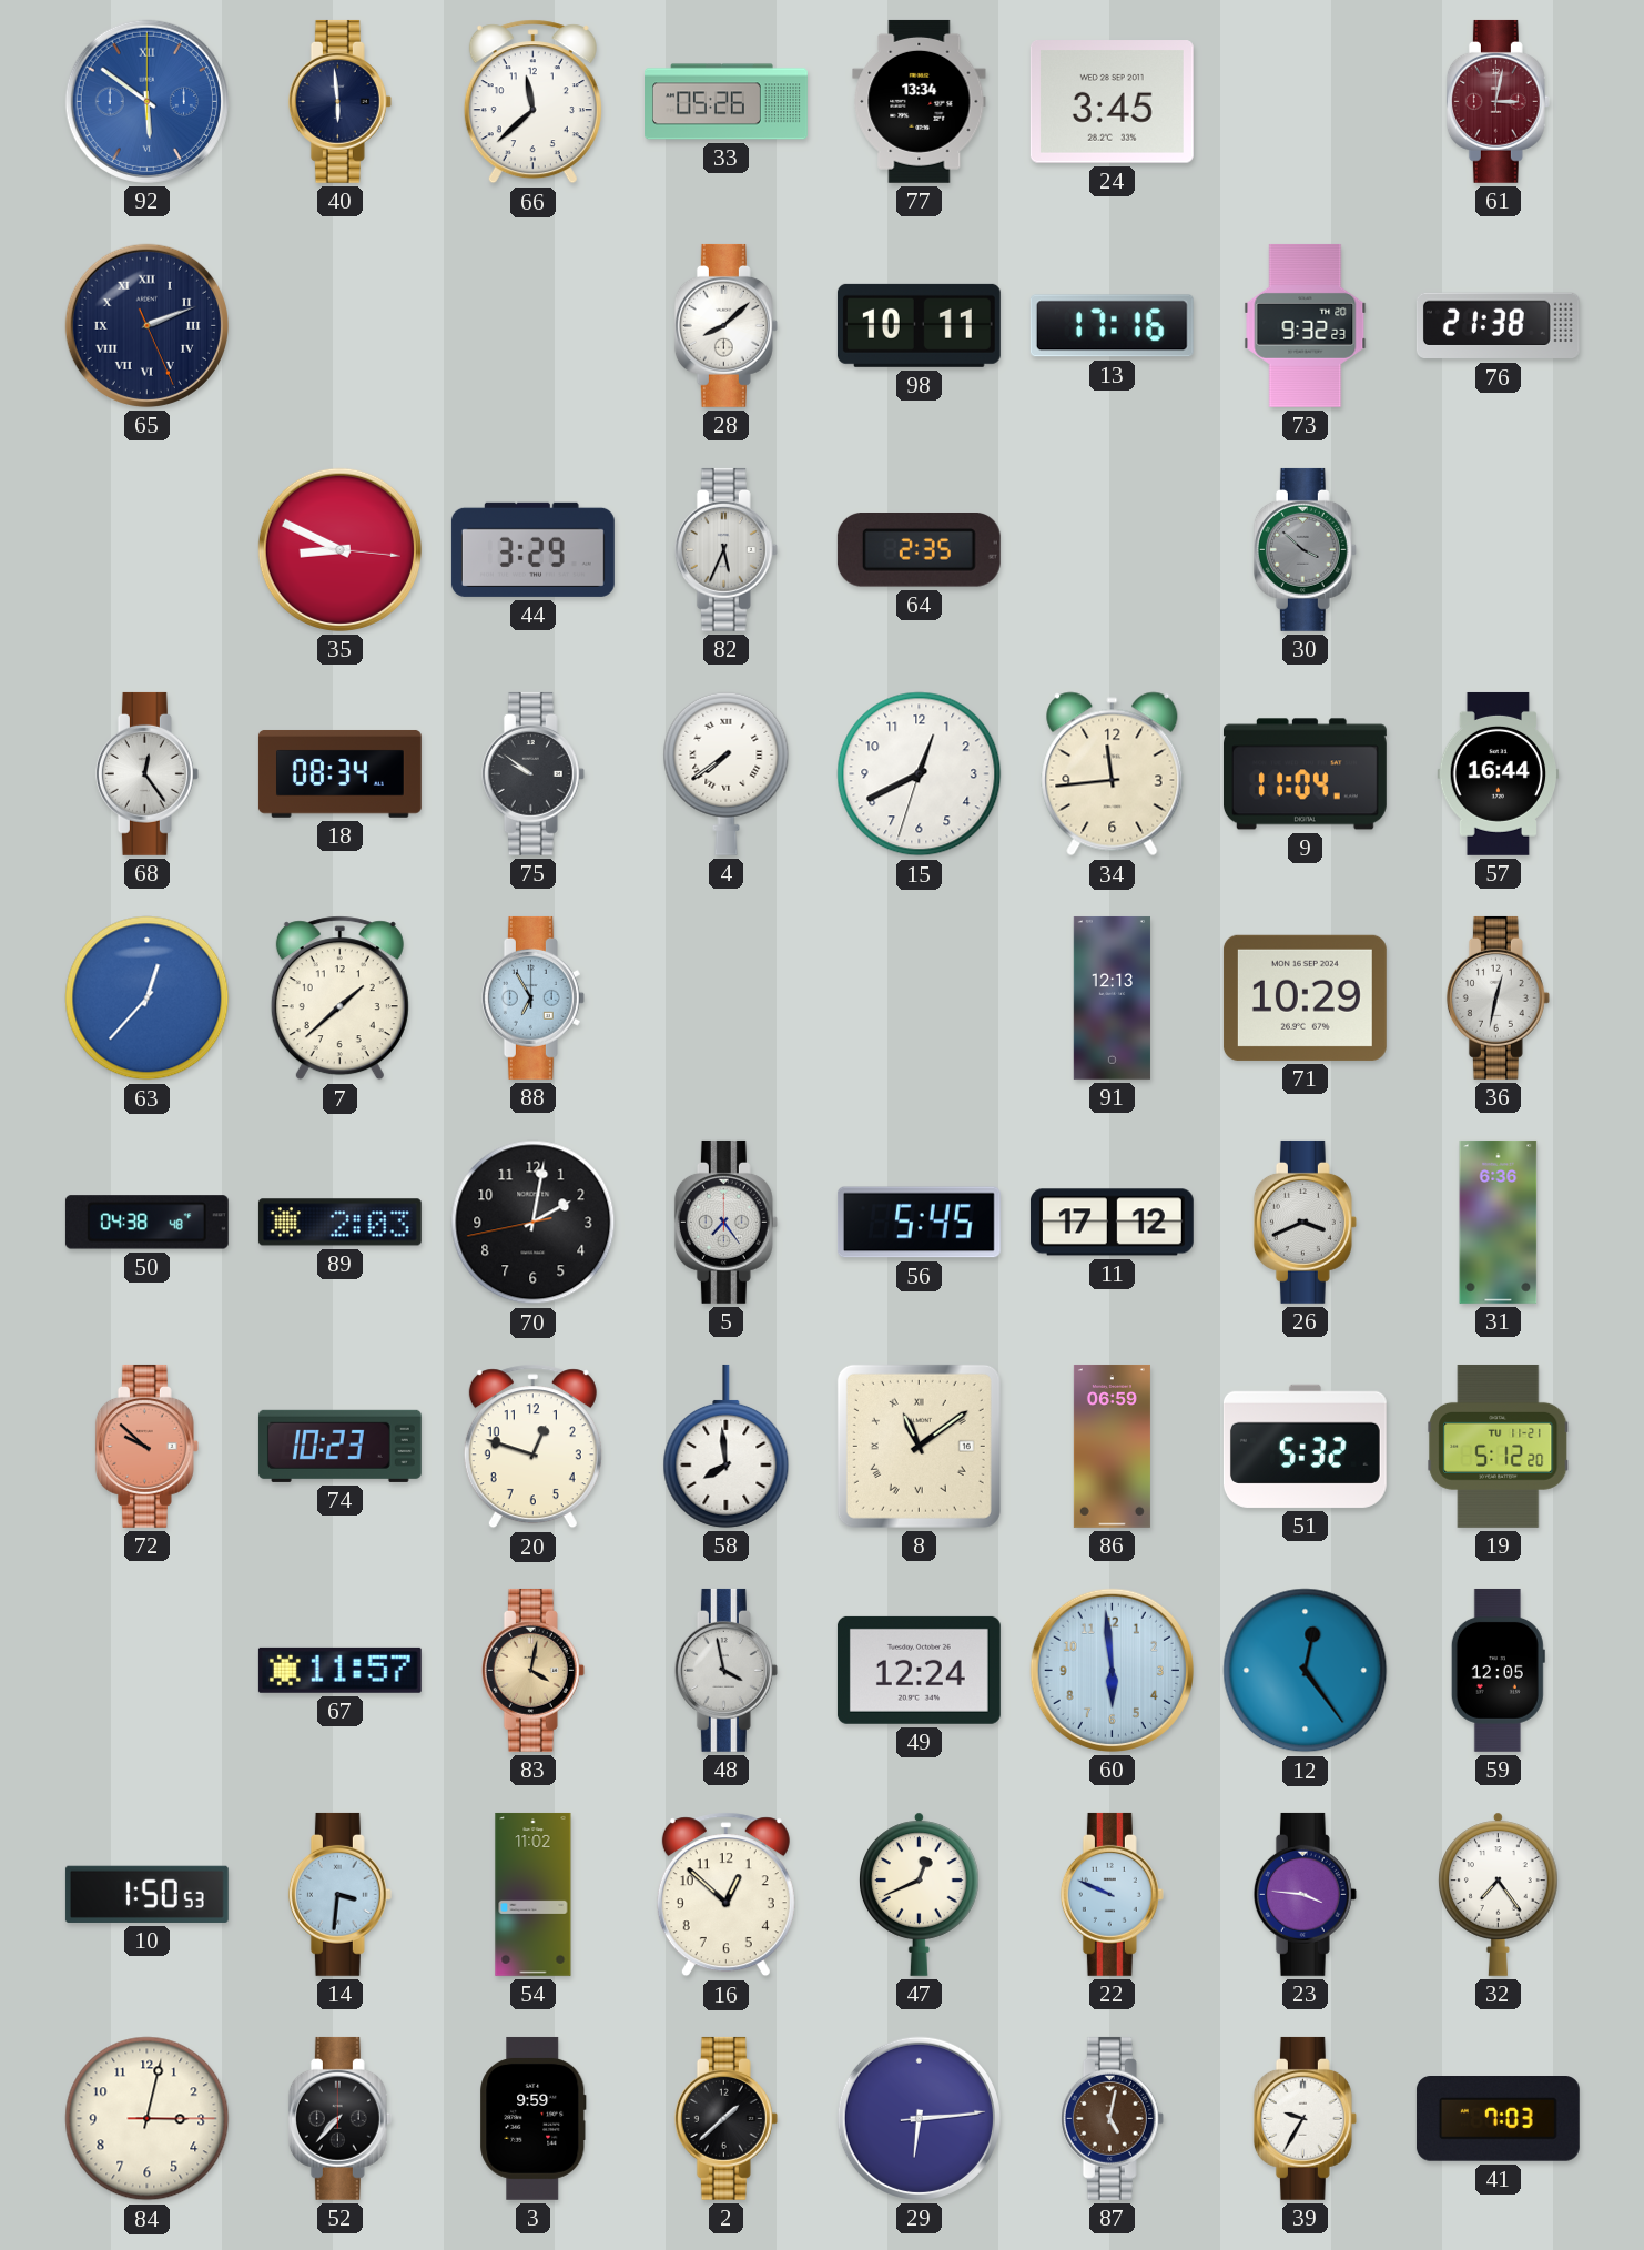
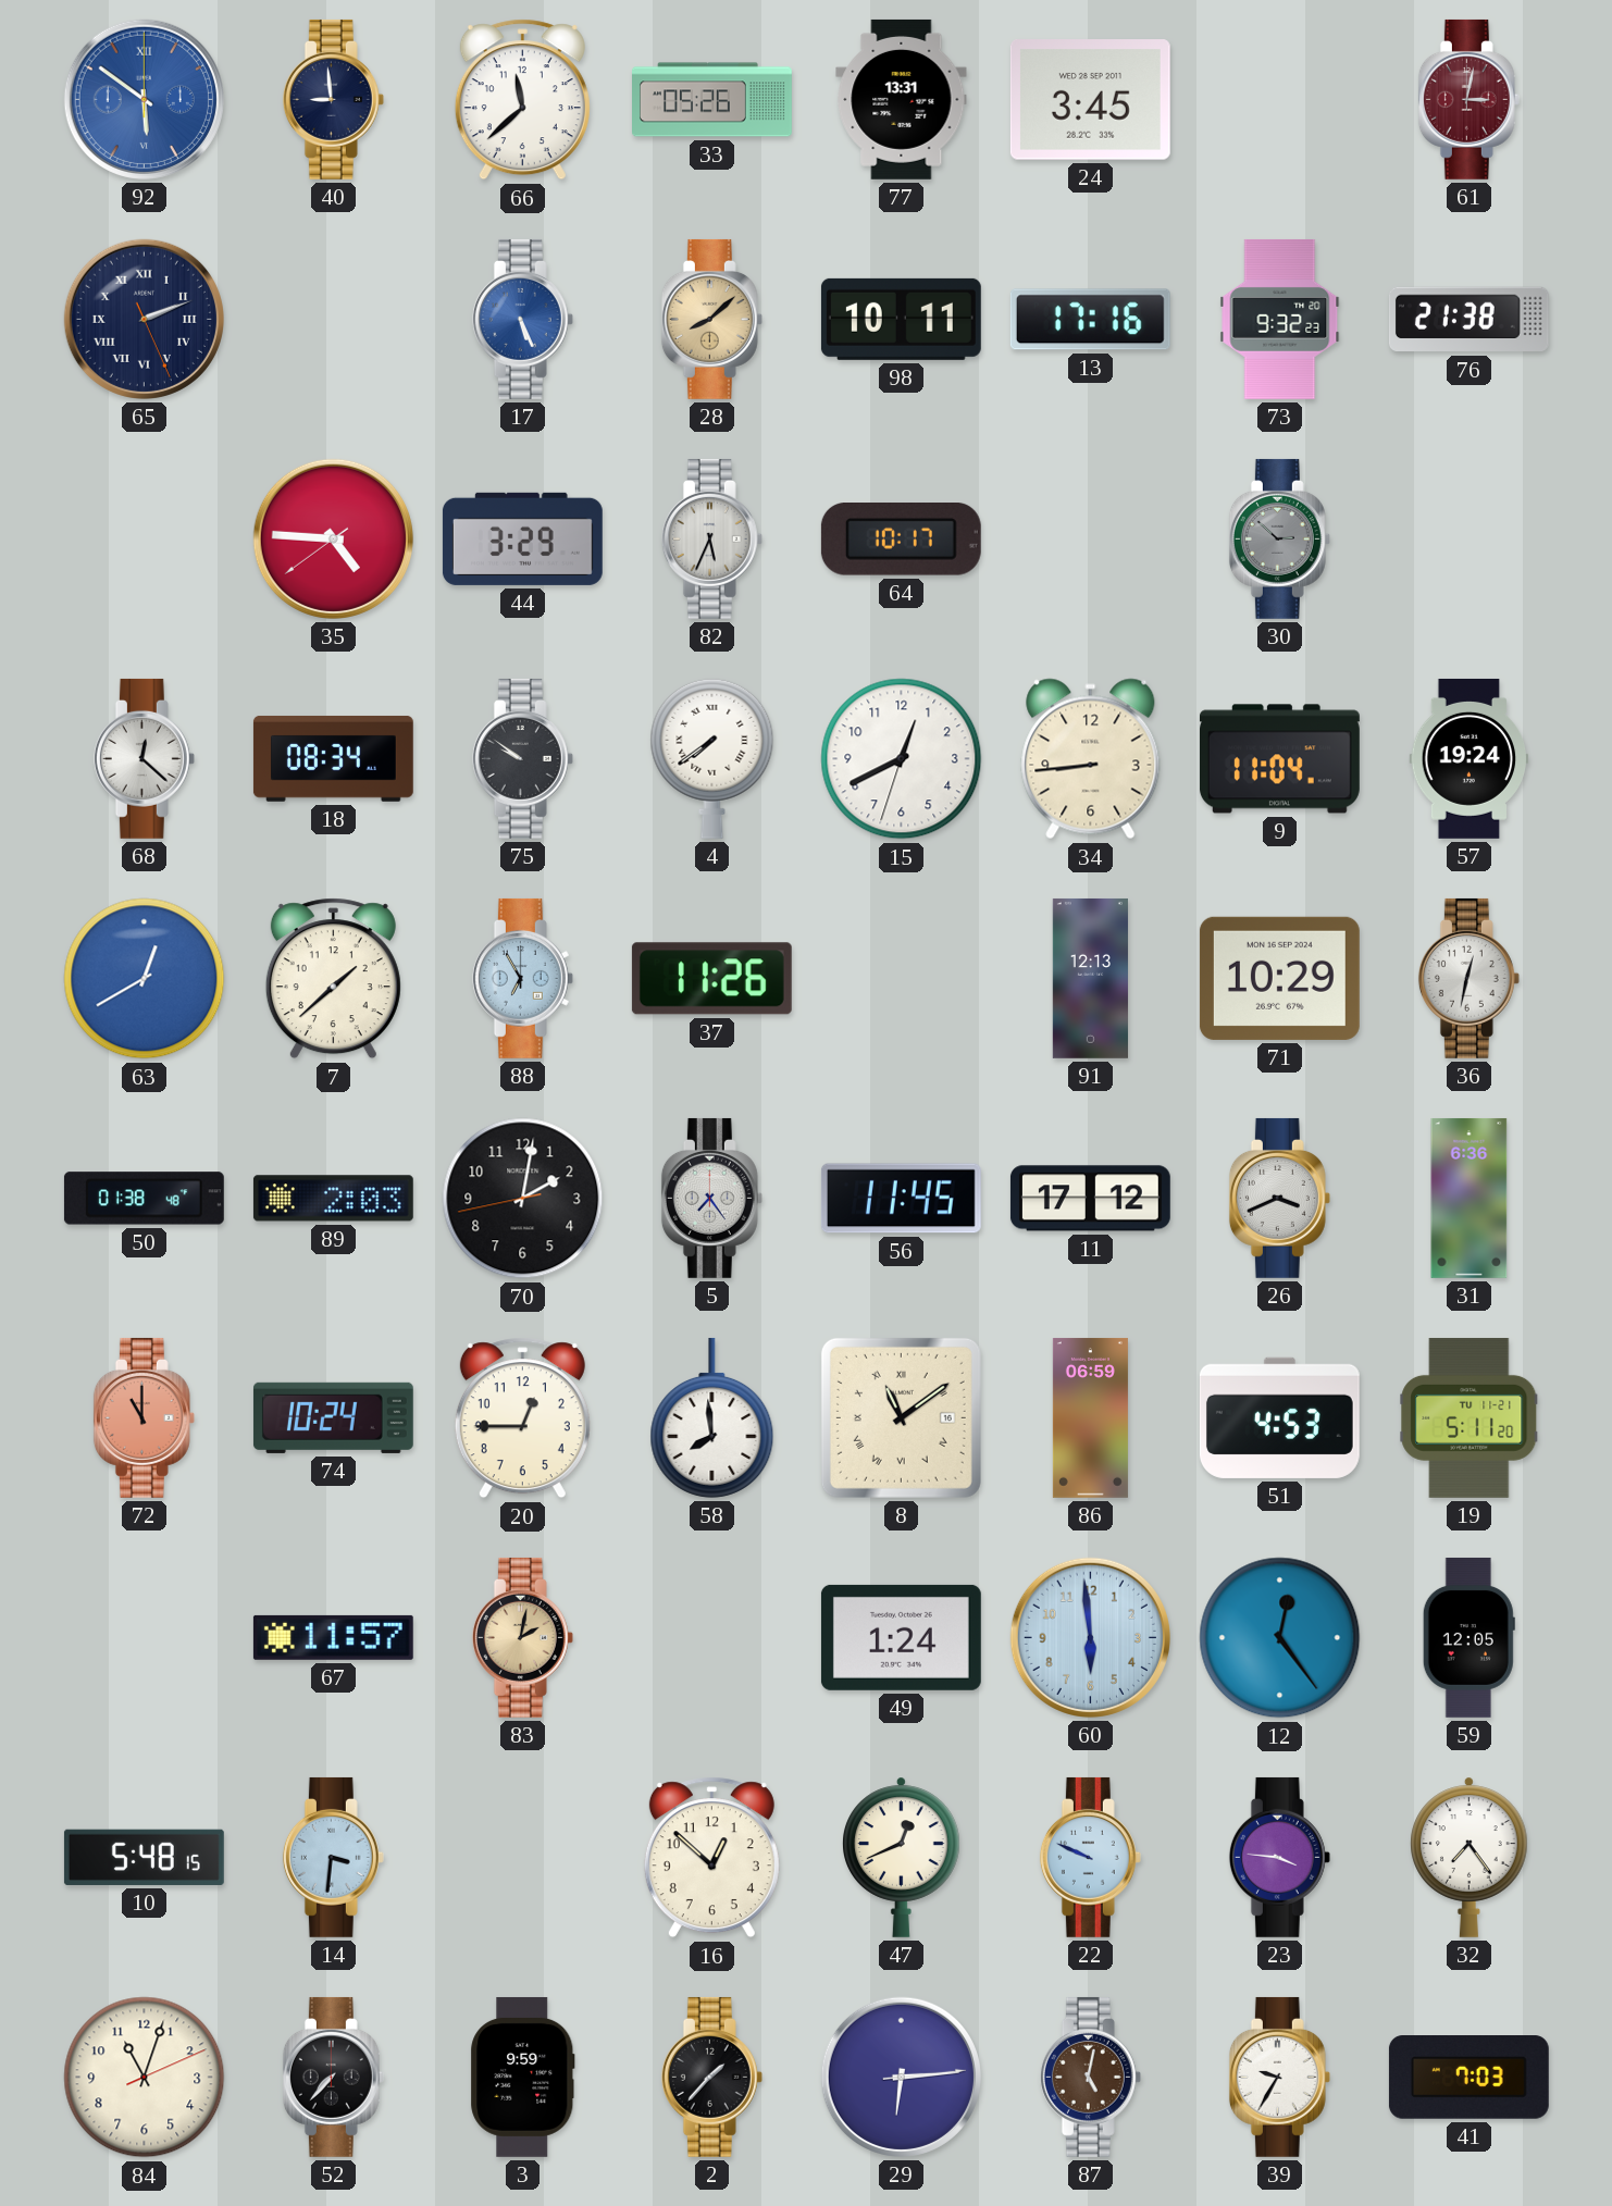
40: 5:59 -> 8:59 (333, 99)
77: 13:34 -> 13:31 (902, 99)
17: none -> 5:26 (522, 319)
28 dial: white -> champagne (711, 319)
35: 8:49 -> 4:45 (333, 538)
64: 2:35 -> 10:17 (901, 540)
30: 3:52 -> 2:52 (1279, 538)
68: 12:24 -> 12:22 (144, 758)
34: 11:44 -> 8:44 (1091, 759)
57: 16:44 -> 19:24 (1470, 758)
63: 12:37 -> 12:40 (145, 979)
37: none -> 11:26 (711, 979)
50: 04:38 -> 01:38 (144, 1199)
56: 5:45 -> 11:45 (901, 1199)
72: 9:52 -> 11:00 (144, 1417)
74: 10:23 -> 10:24 (333, 1417)
20: 12:48 -> 12:45 (522, 1418)
51: 5:32 -> 4:53 (1279, 1417)
19: 5:12 -> 5:11 (1470, 1417)
83: 4:02 -> 2:02 (522, 1637)
48: 3:58 -> none (725, 1670)
49: 12:24 -> 1:24 (901, 1637)
10: 1:50 -> 5:48 (144, 1857)
54: 11:02 -> none (534, 1894)
84: 3:02 -> 11:03 (145, 2078)
2: 1:38 -> 1:37 (711, 2077)
